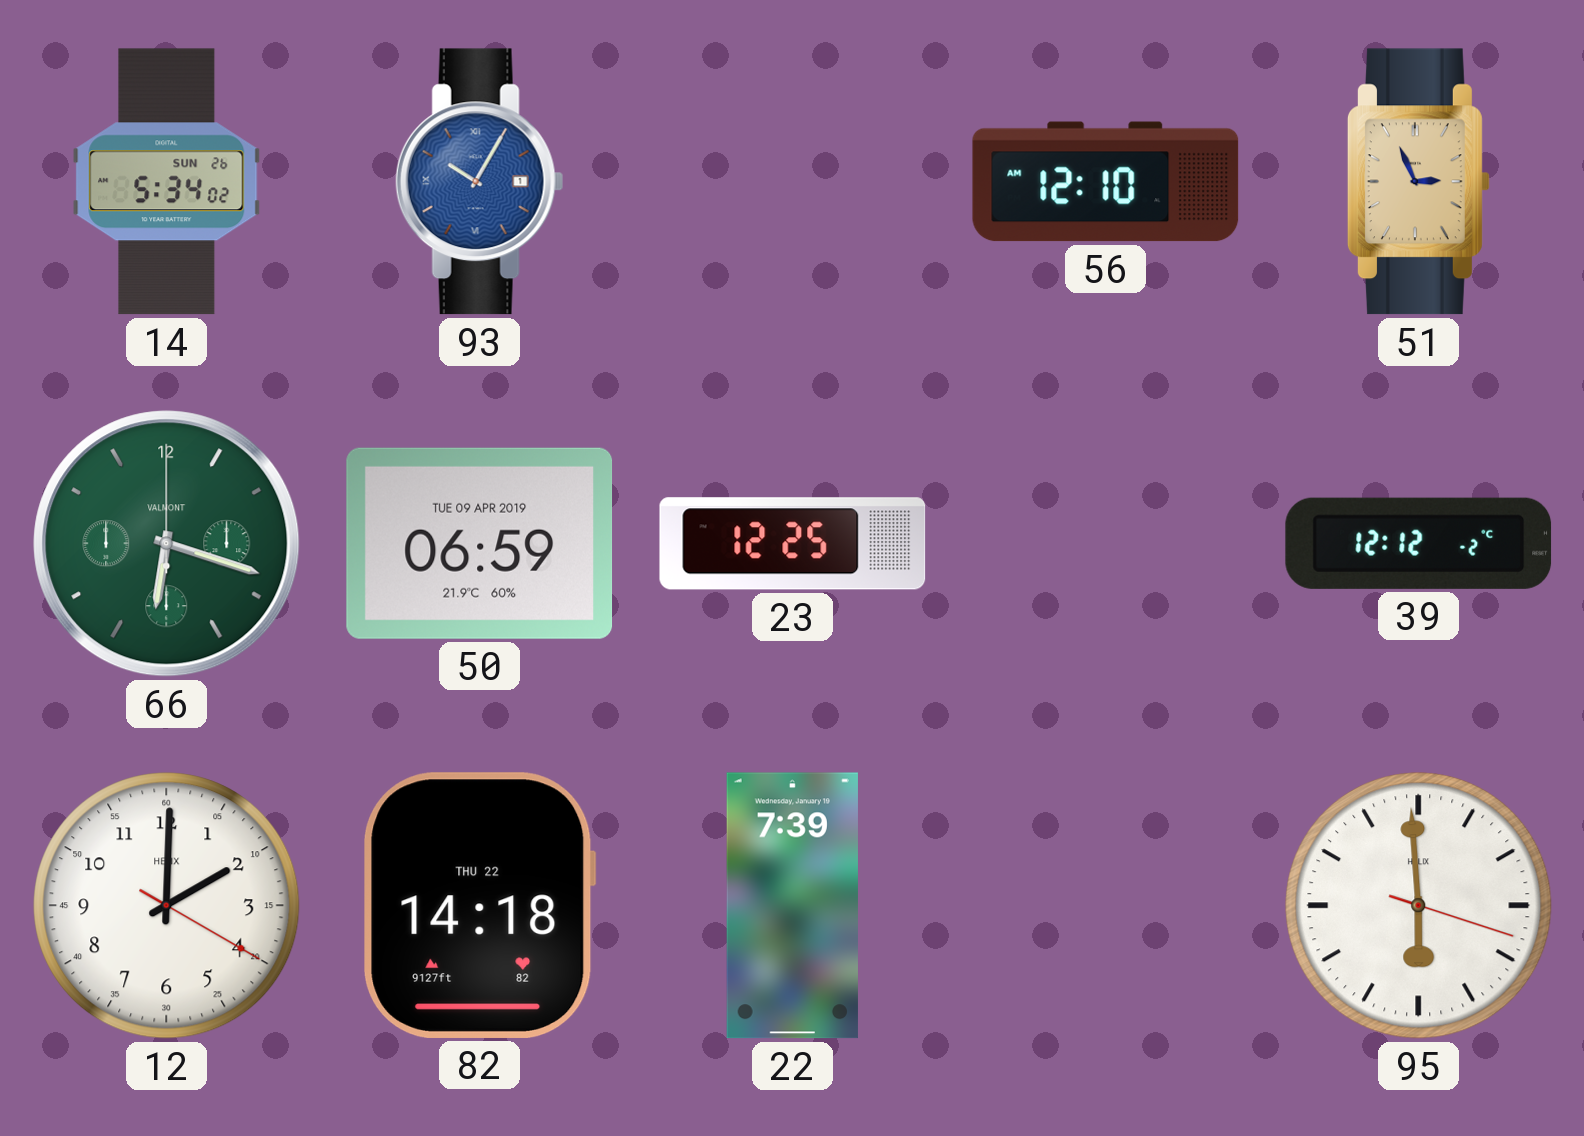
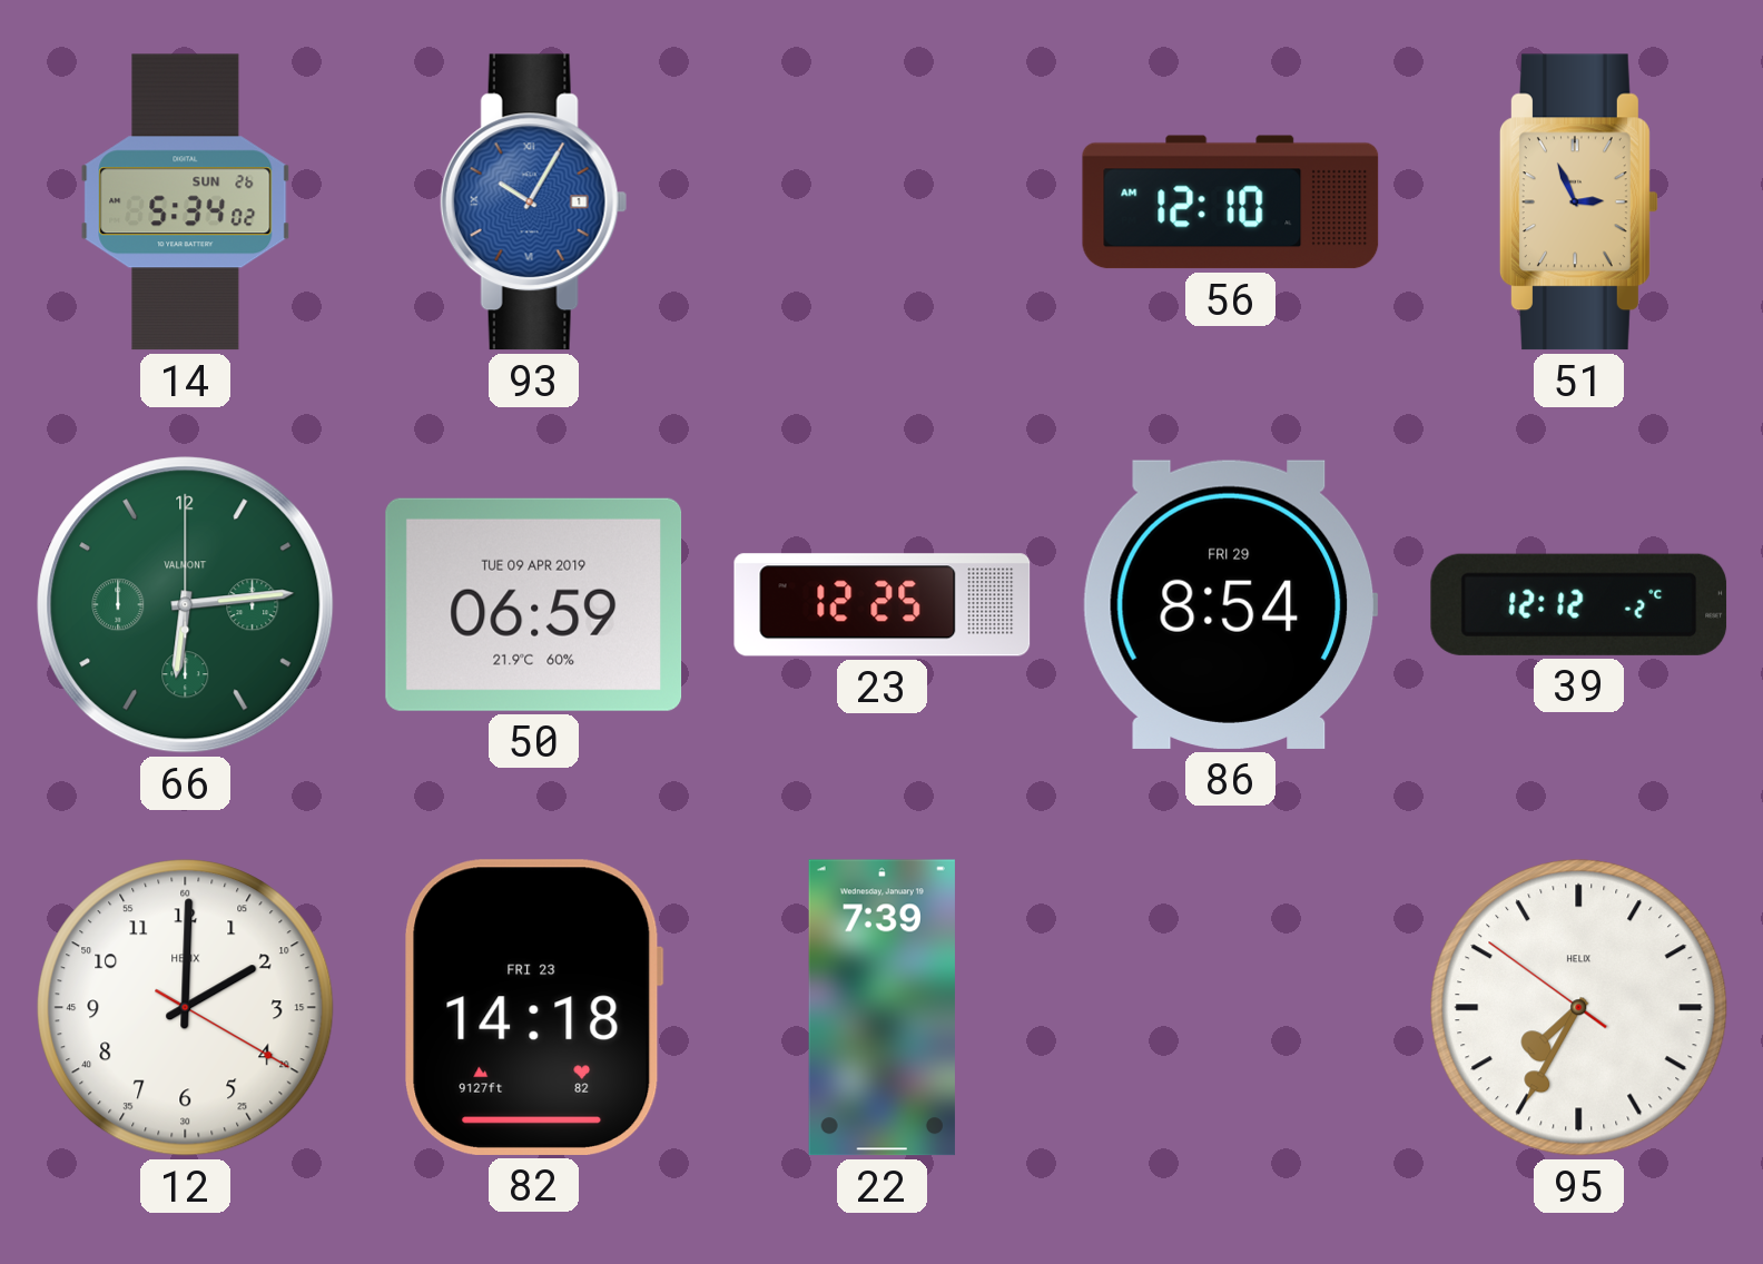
66: 6:18 -> 6:14 (186, 605)
86: none -> 8:54 (1230, 604)
82 date: THU 22 -> FRI 23 (533, 1007)
95: 5:59 -> 7:34 (1579, 1008)
